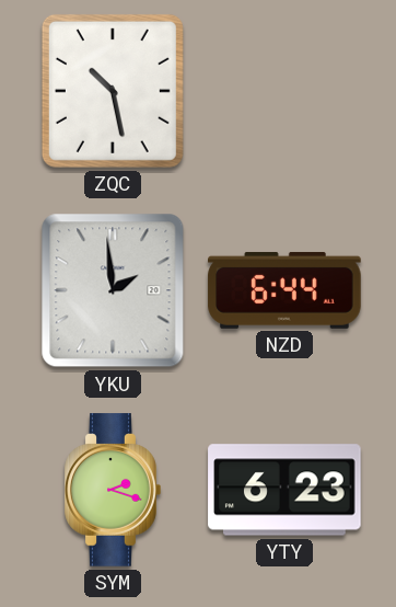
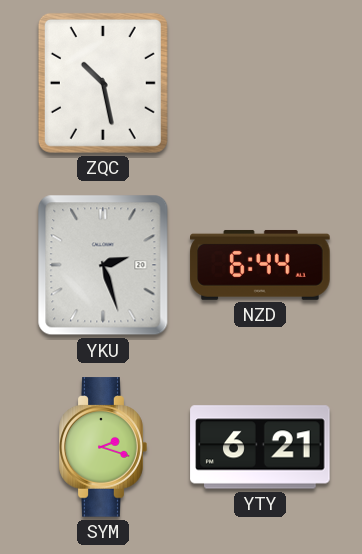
YKU: 1:59 -> 2:27 (103, 265)
YTY: 6:23 -> 6:21 (260, 447)
